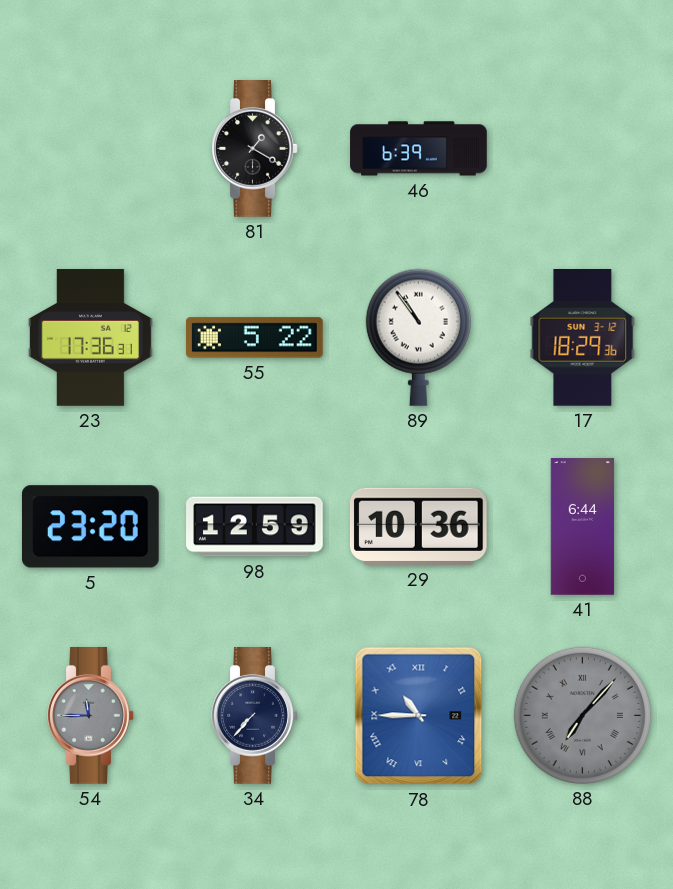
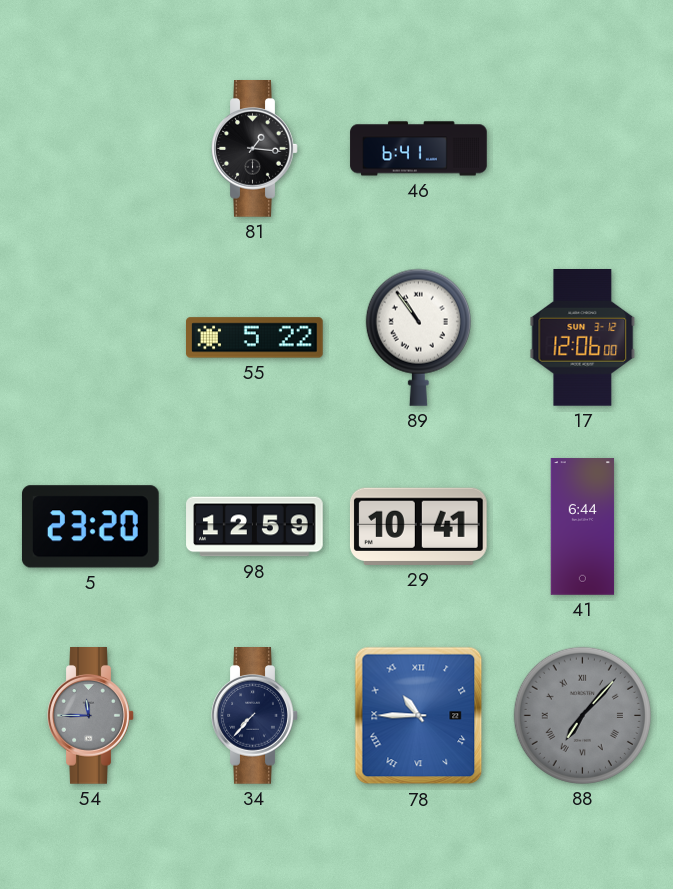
81: 1:20 -> 1:16 (255, 149)
46: 6:39 -> 6:41 (419, 149)
23: 17:36 -> none (90, 338)
17: 18:29 -> 12:06 (583, 338)
29: 10:36 -> 10:41 (418, 526)
